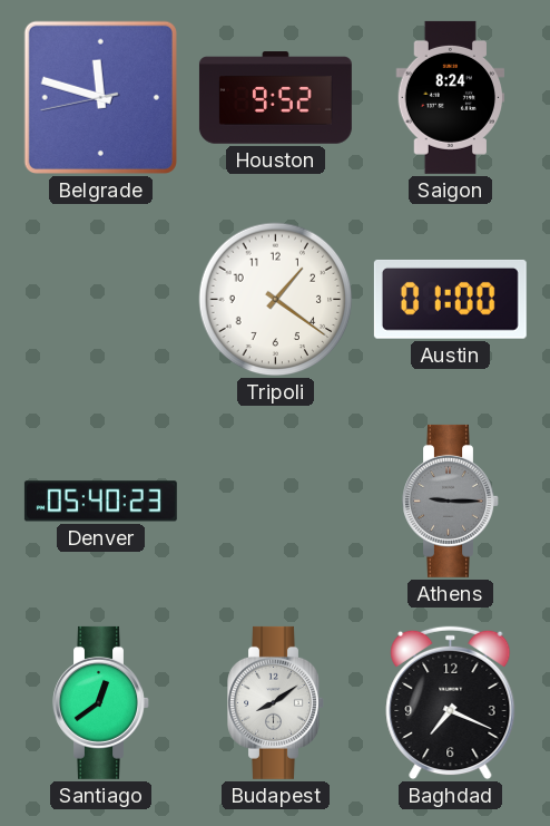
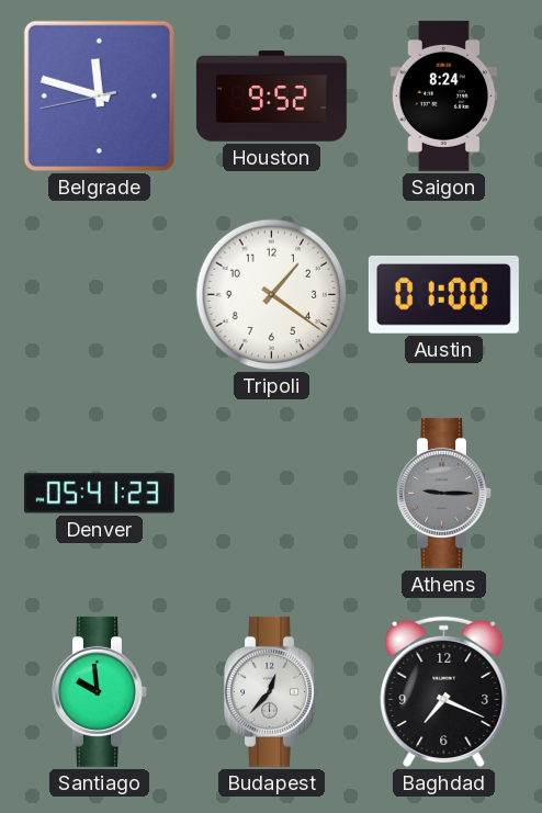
Denver: 05:40 -> 05:41 (99, 494)
Santiago: 12:39 -> 9:59 (100, 691)
Budapest: 8:09 -> 12:37 (272, 691)
